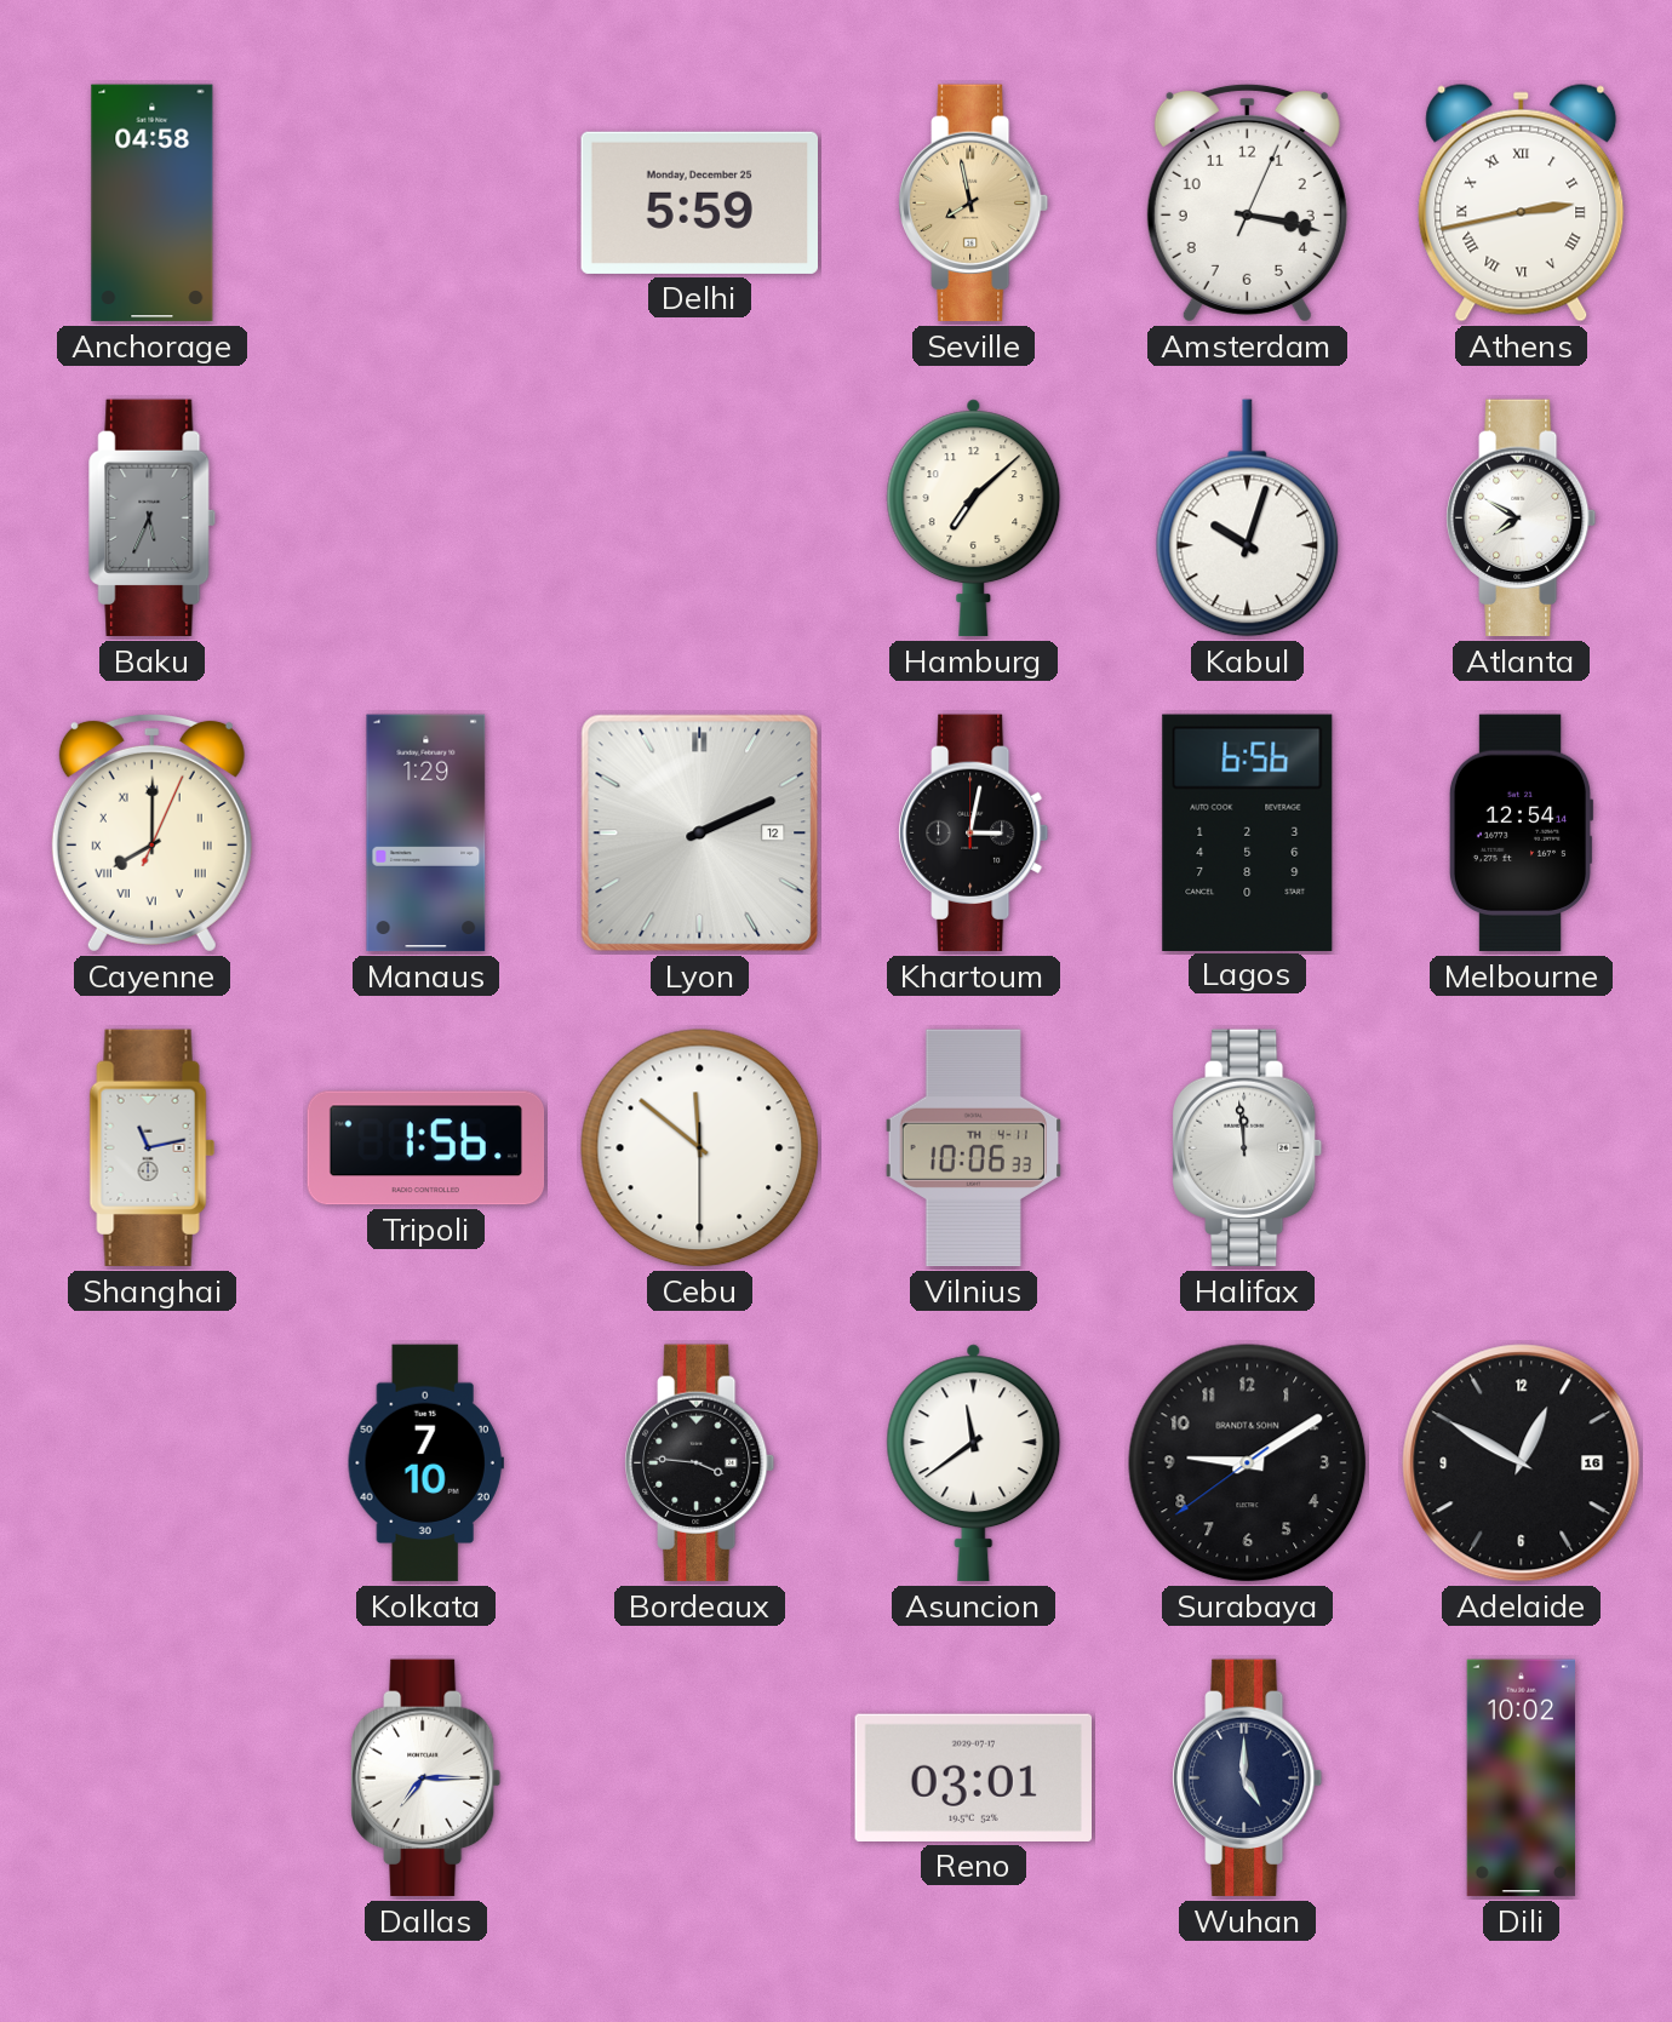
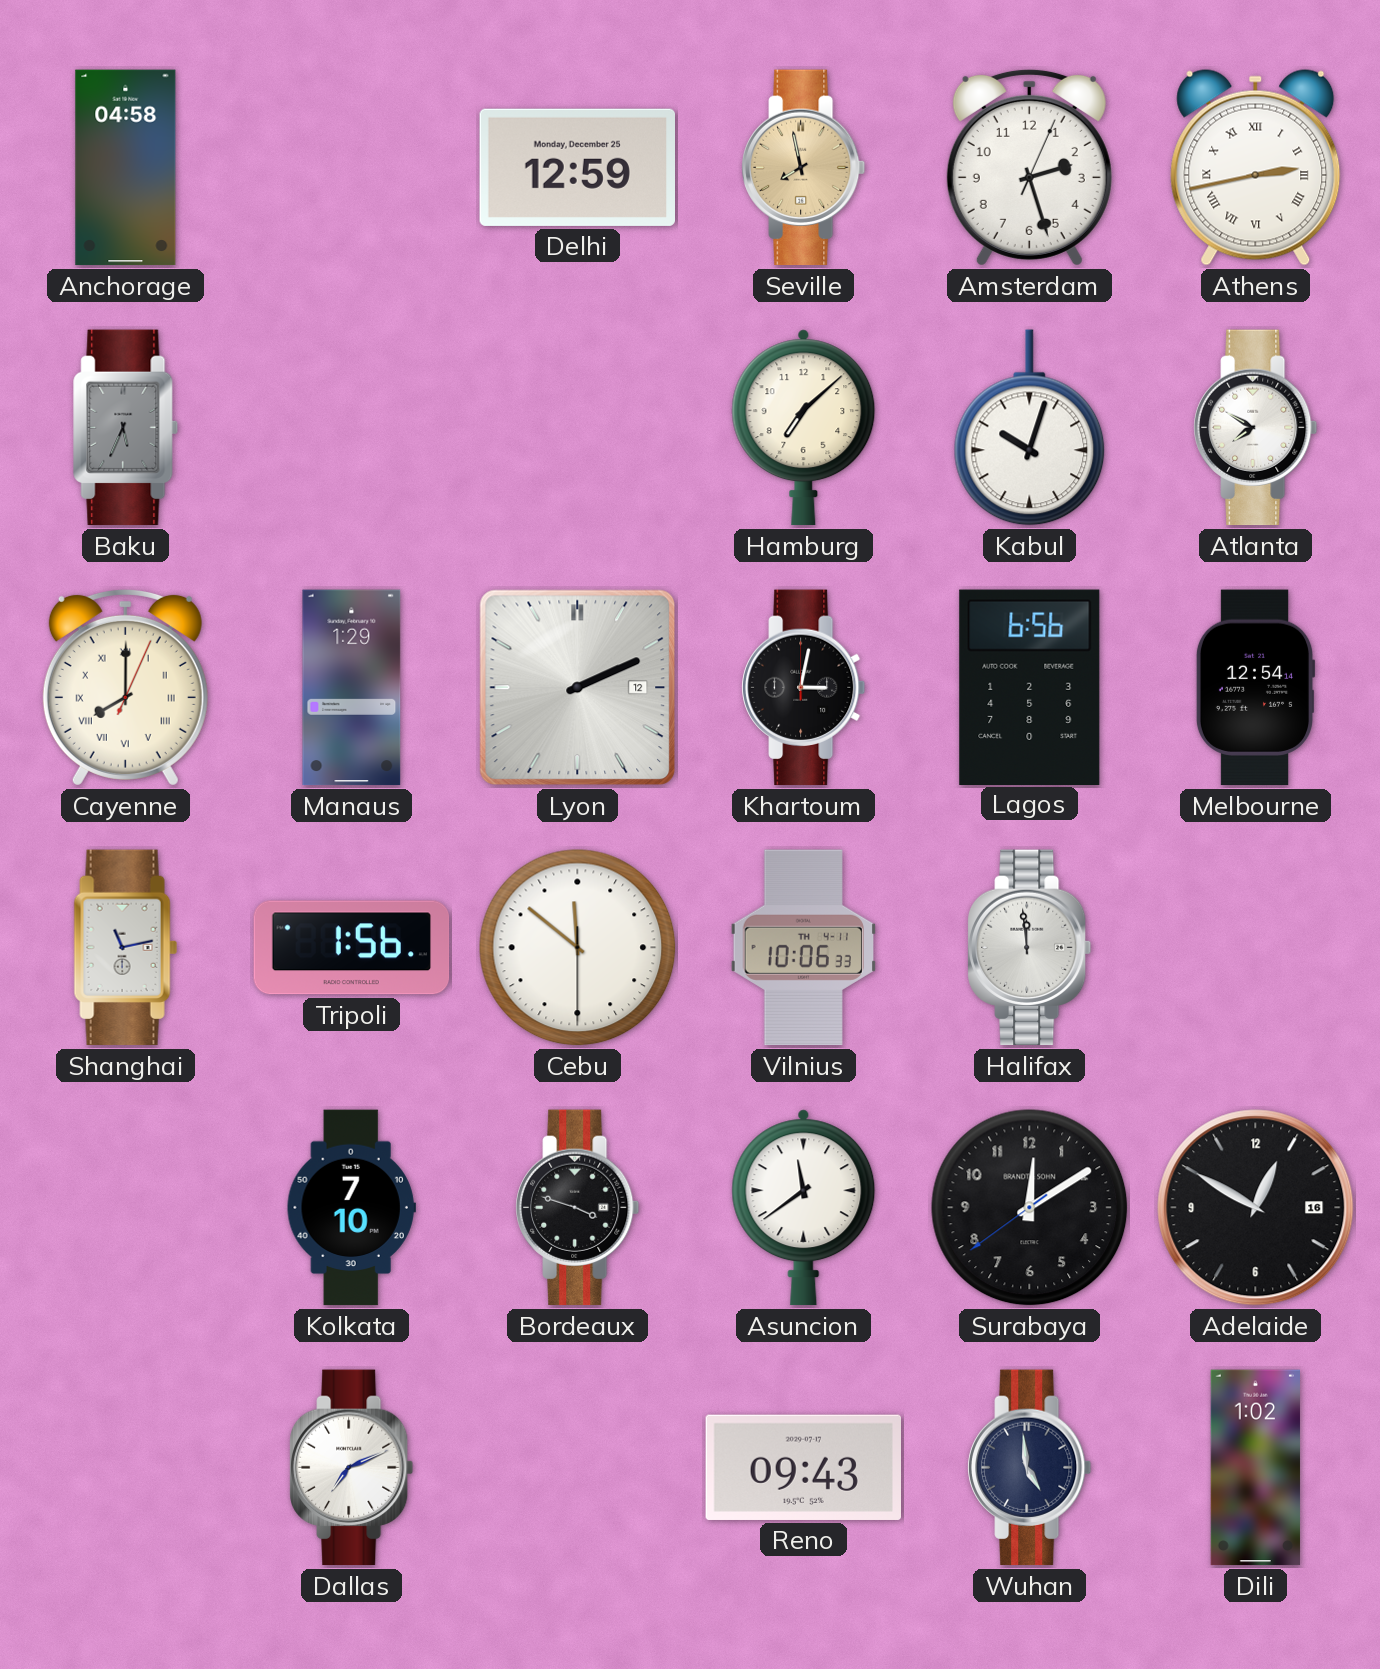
Delhi: 5:59 -> 12:59 (577, 167)
Amsterdam: 3:17 -> 2:27 (1029, 167)
Bordeaux: 3:46 -> 3:48 (578, 1208)
Surabaya: 9:09 -> 12:09 (1030, 1208)
Dallas: 7:15 -> 7:11 (352, 1468)
Reno: 03:01 -> 09:43 (803, 1467)
Wuhan: 5:00 -> 4:59 (1030, 1468)
Dili: 10:02 -> 1:02 (1255, 1468)
